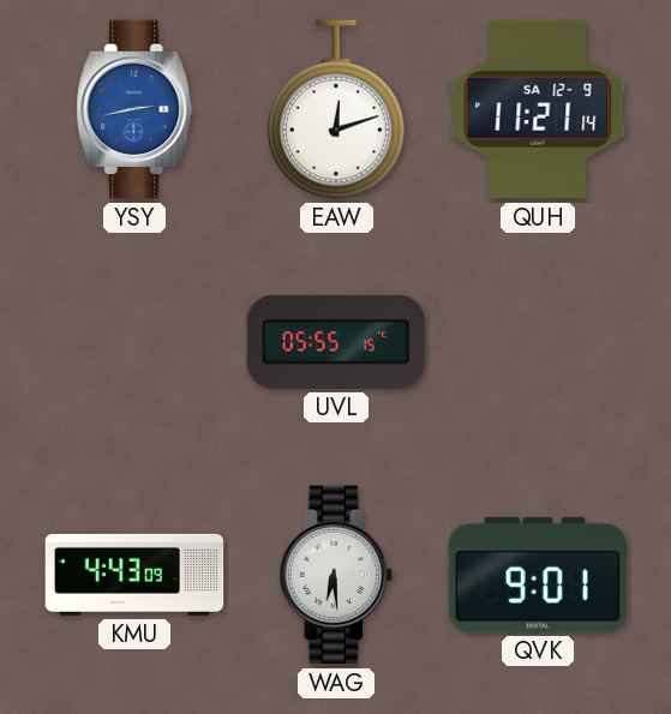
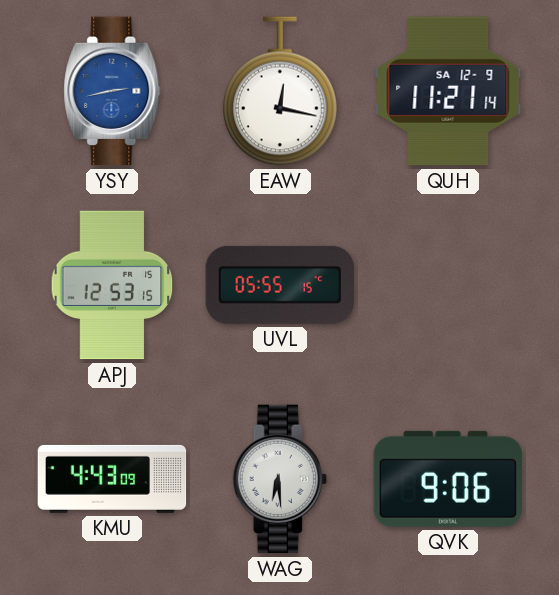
EAW: 12:12 -> 12:17 (281, 91)
APJ: none -> 12:53 (112, 285)
QVK: 9:01 -> 9:06 (447, 479)
